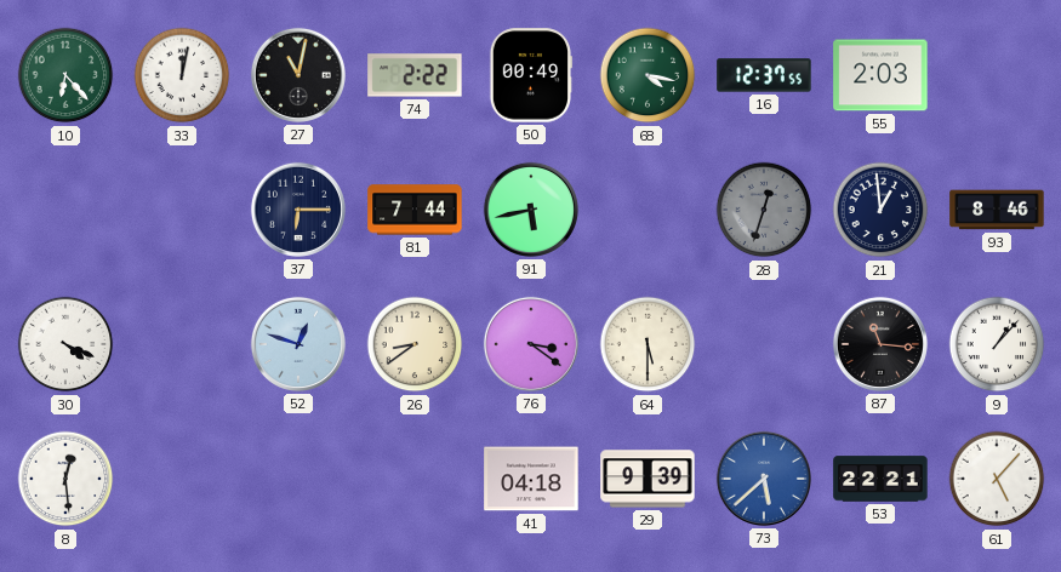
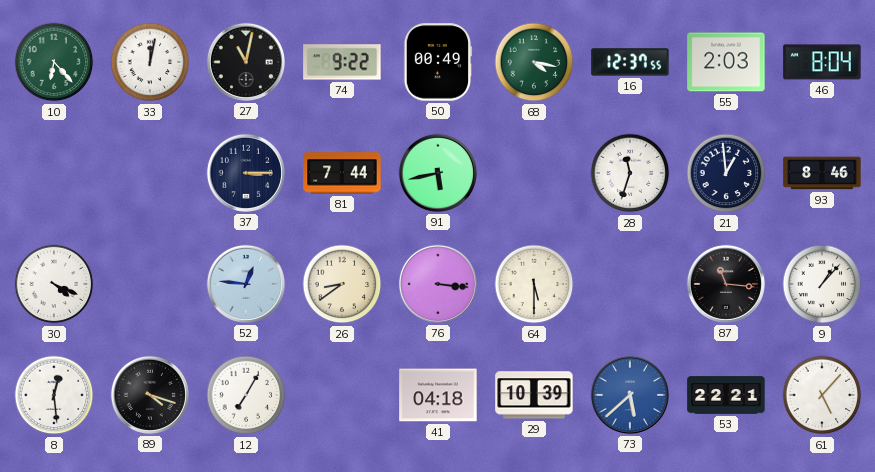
74: 2:22 -> 9:22 (342, 62)
46: none -> 8:04 (822, 62)
37: 6:15 -> 3:15 (246, 173)
28: 12:33 -> 11:33 (630, 173)
28 dial: grey -> white (630, 173)
52: 12:48 -> 12:46 (246, 284)
76: 3:21 -> 3:16 (438, 284)
89: none -> 4:18 (150, 395)
12: none -> 7:05 (246, 395)
29: 9:39 -> 10:39 (534, 395)
